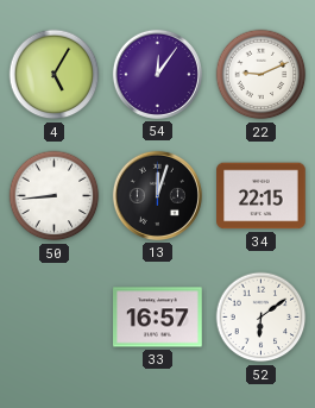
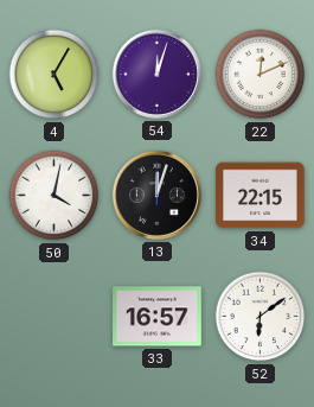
54: 12:06 -> 12:03 (156, 74)
22: 9:11 -> 12:11 (261, 75)
50: 8:44 -> 4:02 (55, 196)
